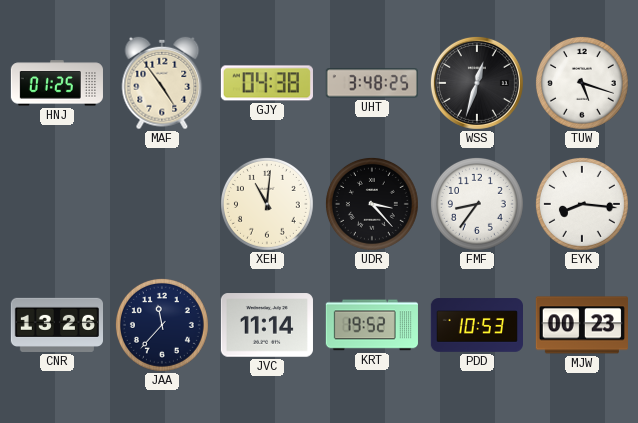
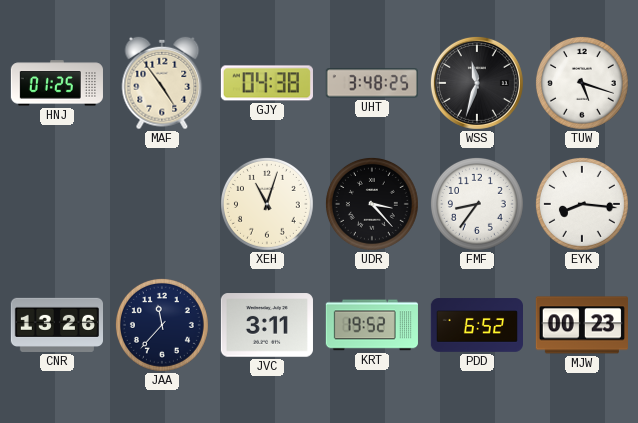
WSS: 12:33 -> 11:33 (477, 83)
XEH: 11:01 -> 11:03 (267, 204)
JVC: 11:14 -> 3:11 (267, 325)
PDD: 10:53 -> 6:52 (476, 325)
